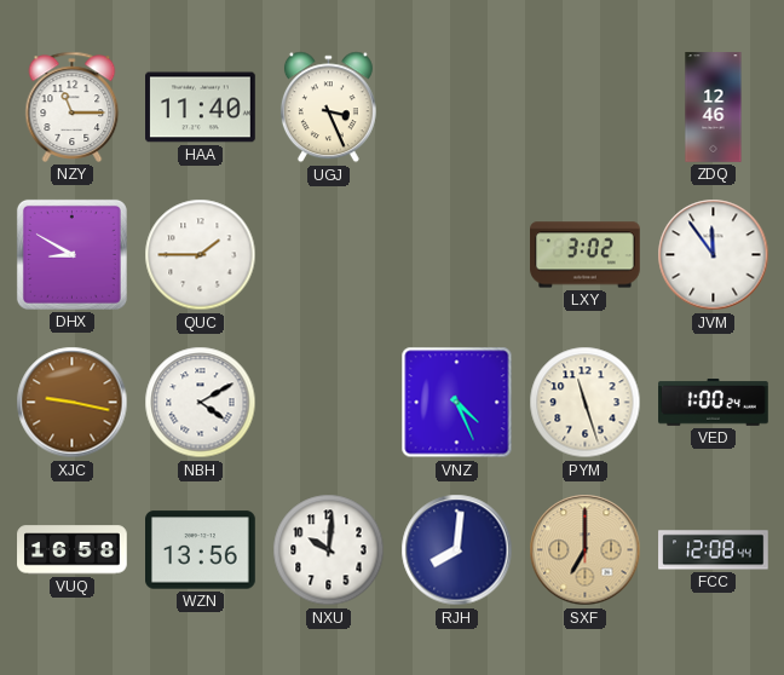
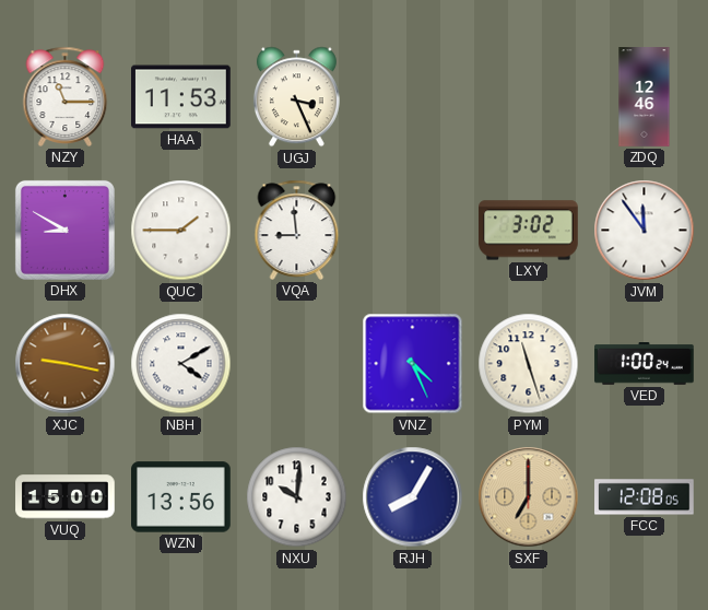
HAA: 11:40 -> 11:53 (181, 97)
VQA: none -> 8:59 (297, 230)
VUQ: 16:58 -> 15:00 (66, 497)
RJH: 8:01 -> 8:05 (413, 497)
FCC: 12:08:44 -> 12:08:05 (645, 497)
